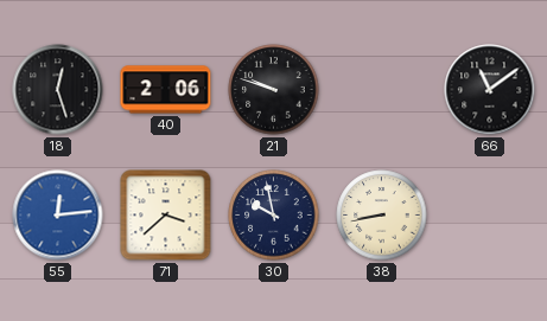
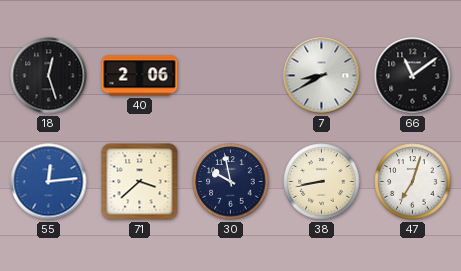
21: 9:48 -> none (274, 90)
7: none -> 8:40 (322, 76)
47: none -> 7:03 (413, 182)
